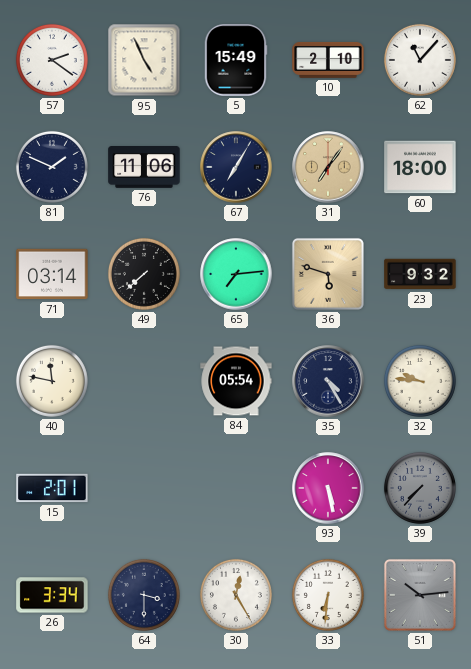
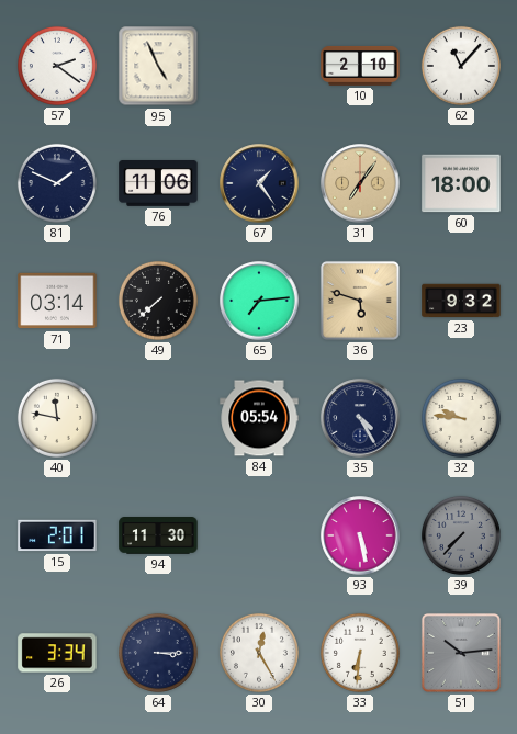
5: 15:49 -> none (236, 60)
67: 7:05 -> 1:24 (259, 183)
94: none -> 11:30 (158, 537)
64: 3:30 -> 3:15 (158, 653)
